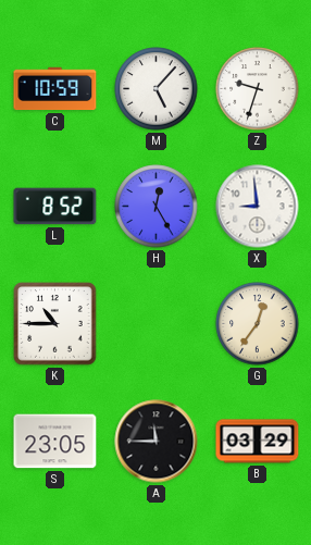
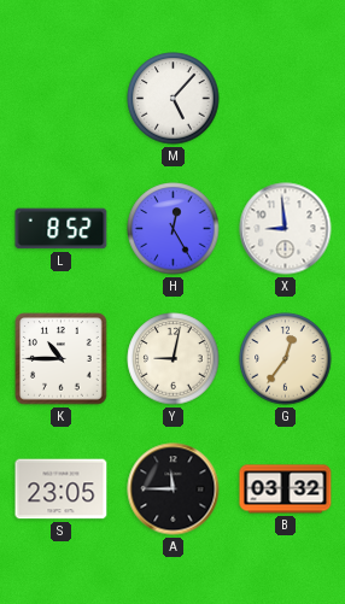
C: 10:59 -> none (55, 89)
Z: 9:33 -> none (258, 89)
Y: none -> 9:02 (174, 359)
B: 03:29 -> 03:32 (286, 489)
